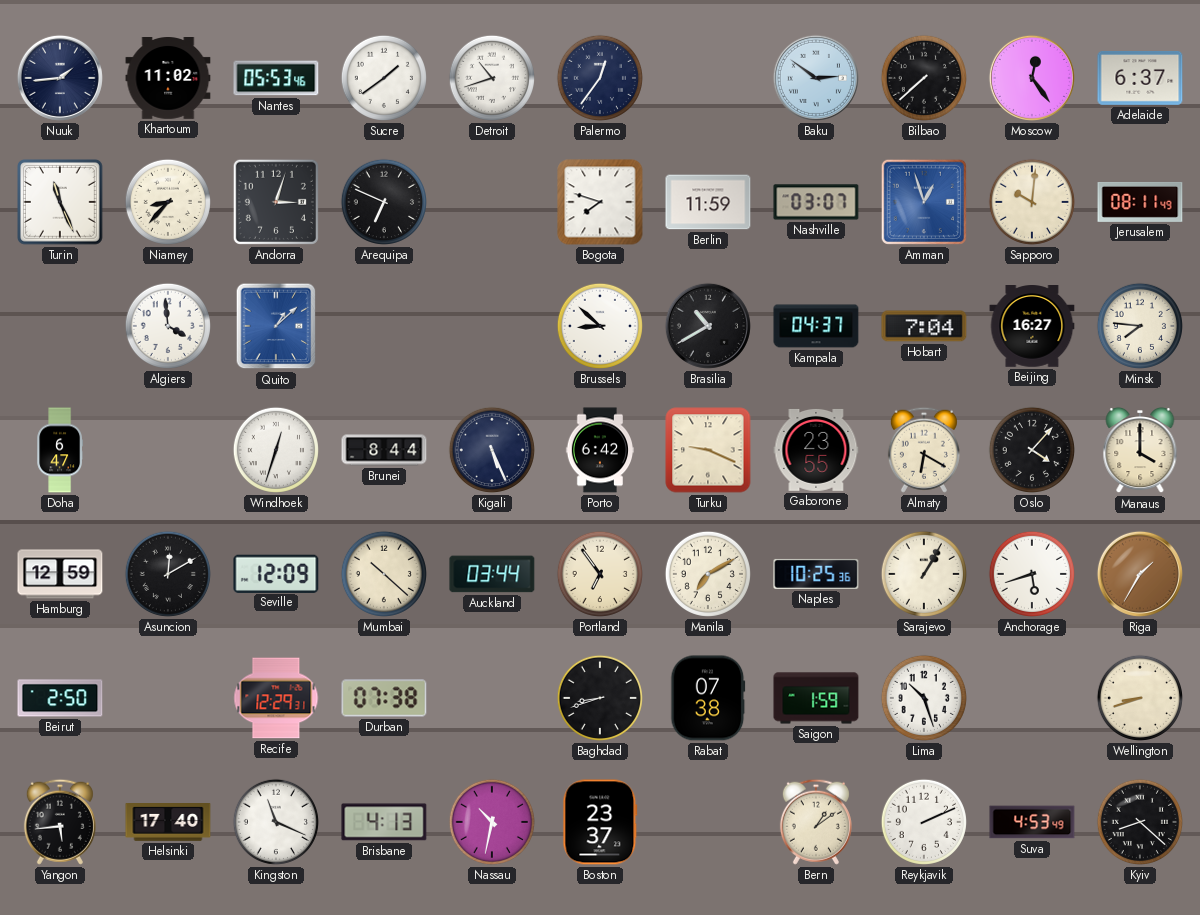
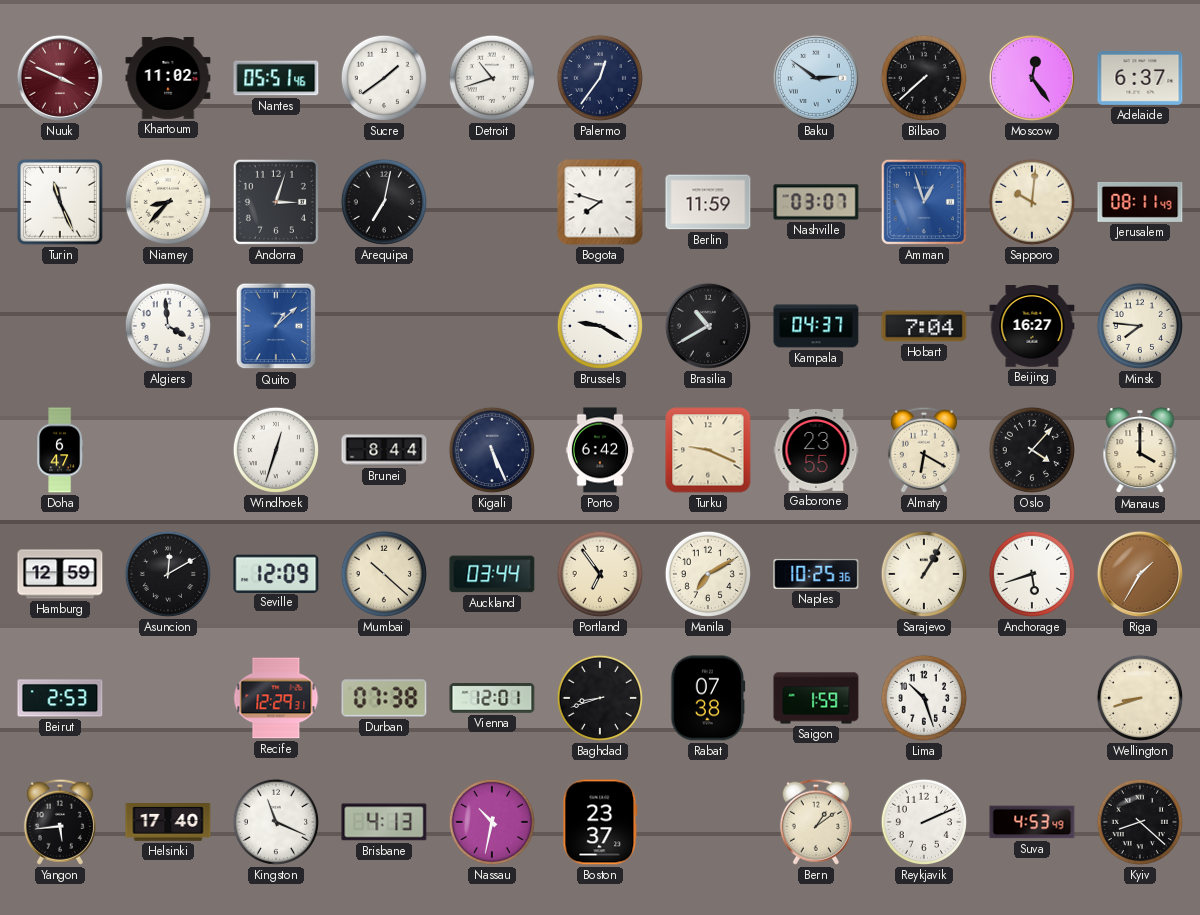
Nuuk: 1:44 -> 3:49 (60, 78)
Nuuk dial: navy -> burgundy (60, 78)
Nantes: 05:53 -> 05:51 (276, 78)
Arequipa: 6:49 -> 7:02 (384, 202)
Brussels: 8:52 -> 9:20 (600, 326)
Beirut: 2:50 -> 2:53 (60, 698)
Vienna: none -> 12:01 (492, 699)
